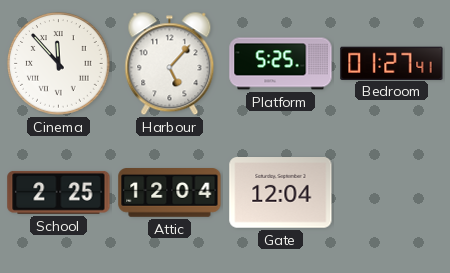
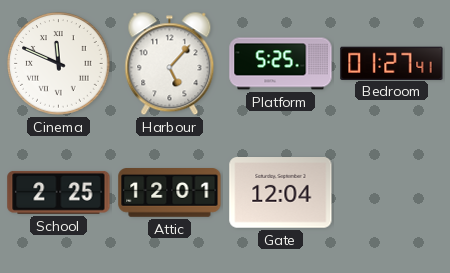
Cinema: 11:53 -> 11:49 (59, 64)
Attic: 12:04 -> 12:01 (170, 193)
